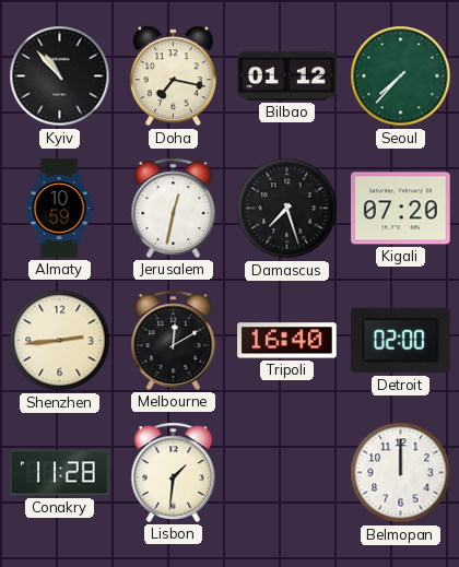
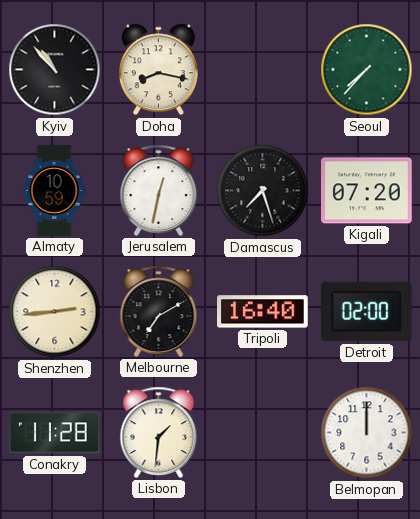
Doha: 7:17 -> 8:17 (158, 70)
Bilbao: 01:12 -> none (287, 75)
Melbourne: 12:10 -> 7:10 (159, 311)
